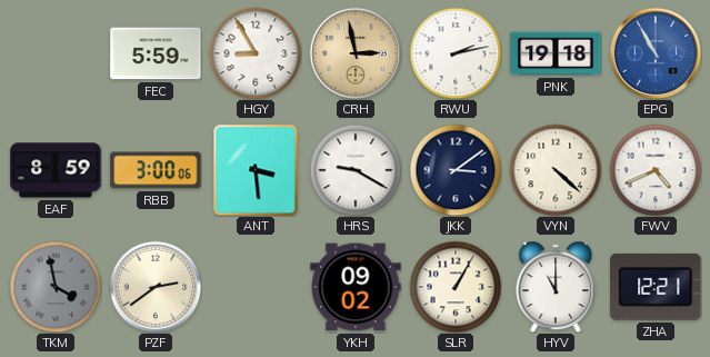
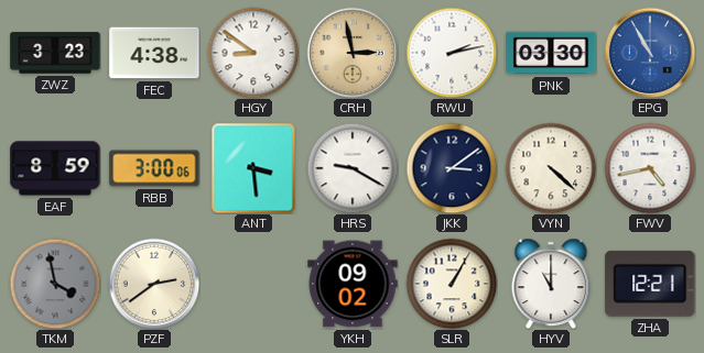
ZWZ: none -> 3:23 (55, 53)
FEC: 5:59 -> 4:38 (154, 53)
HGY: 8:55 -> 8:51 (253, 53)
PNK: 19:18 -> 03:30 (551, 53)
FWV: 4:41 -> 4:43 (650, 168)
